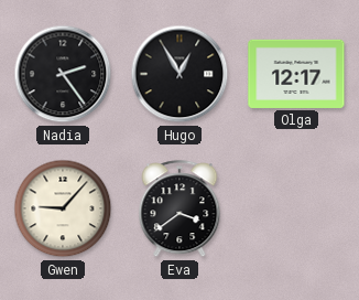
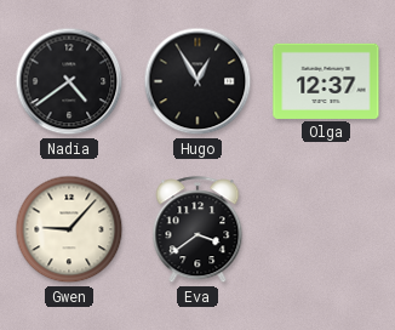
Nadia: 2:24 -> 4:39 (69, 81)
Olga: 12:17 -> 12:37 (326, 81)
